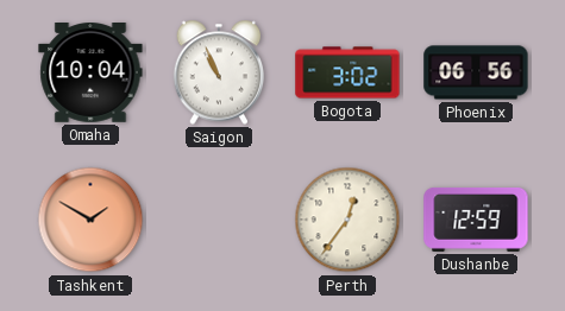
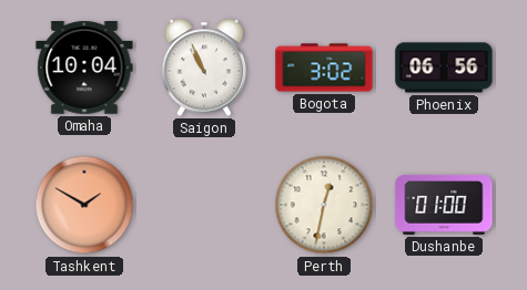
Perth: 12:36 -> 12:32 (324, 205)
Dushanbe: 12:59 -> 01:00 (444, 205)
